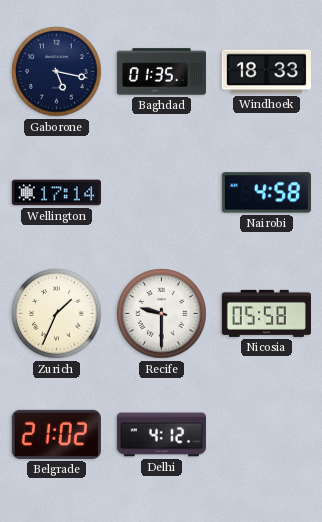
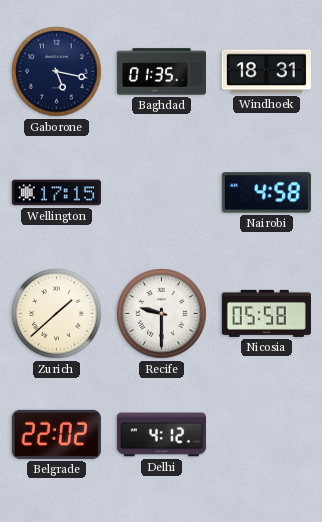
Windhoek: 18:33 -> 18:31 (266, 72)
Wellington: 17:14 -> 17:15 (56, 193)
Zurich: 1:34 -> 1:38 (57, 314)
Belgrade: 21:02 -> 22:02 (56, 434)
